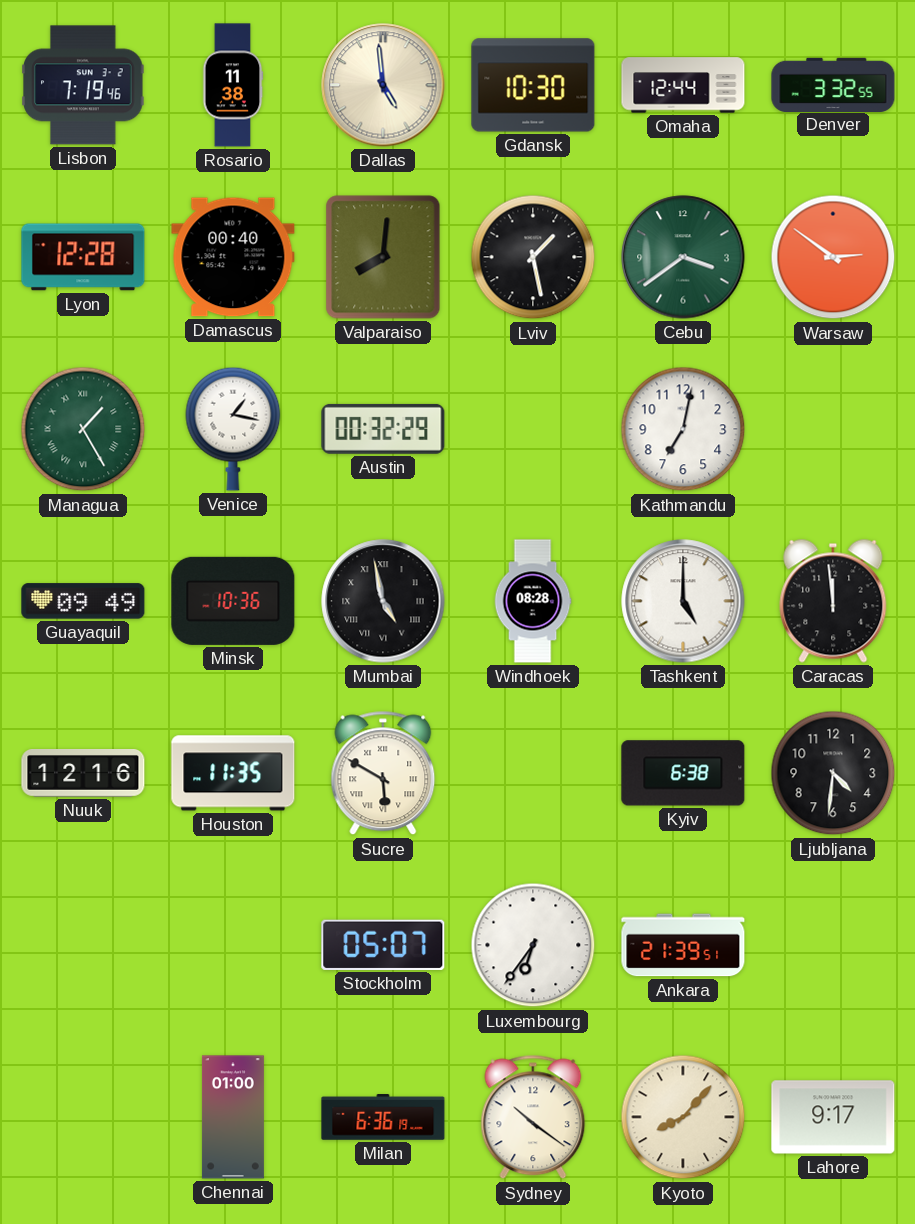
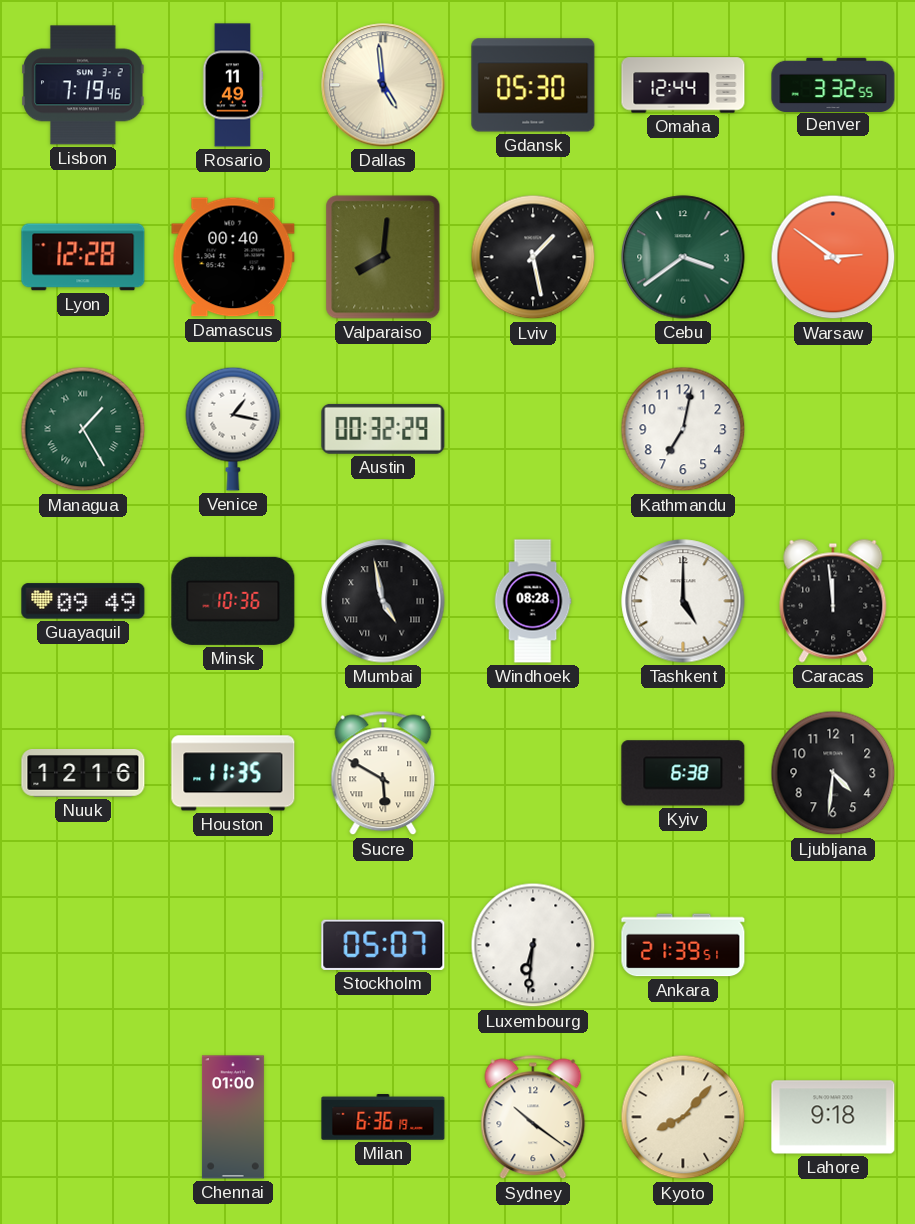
Rosario: 11:38 -> 11:49 (233, 85)
Gdansk: 10:30 -> 05:30 (533, 85)
Luxembourg: 6:36 -> 6:31 (533, 945)
Lahore: 9:17 -> 9:18 (833, 1117)
